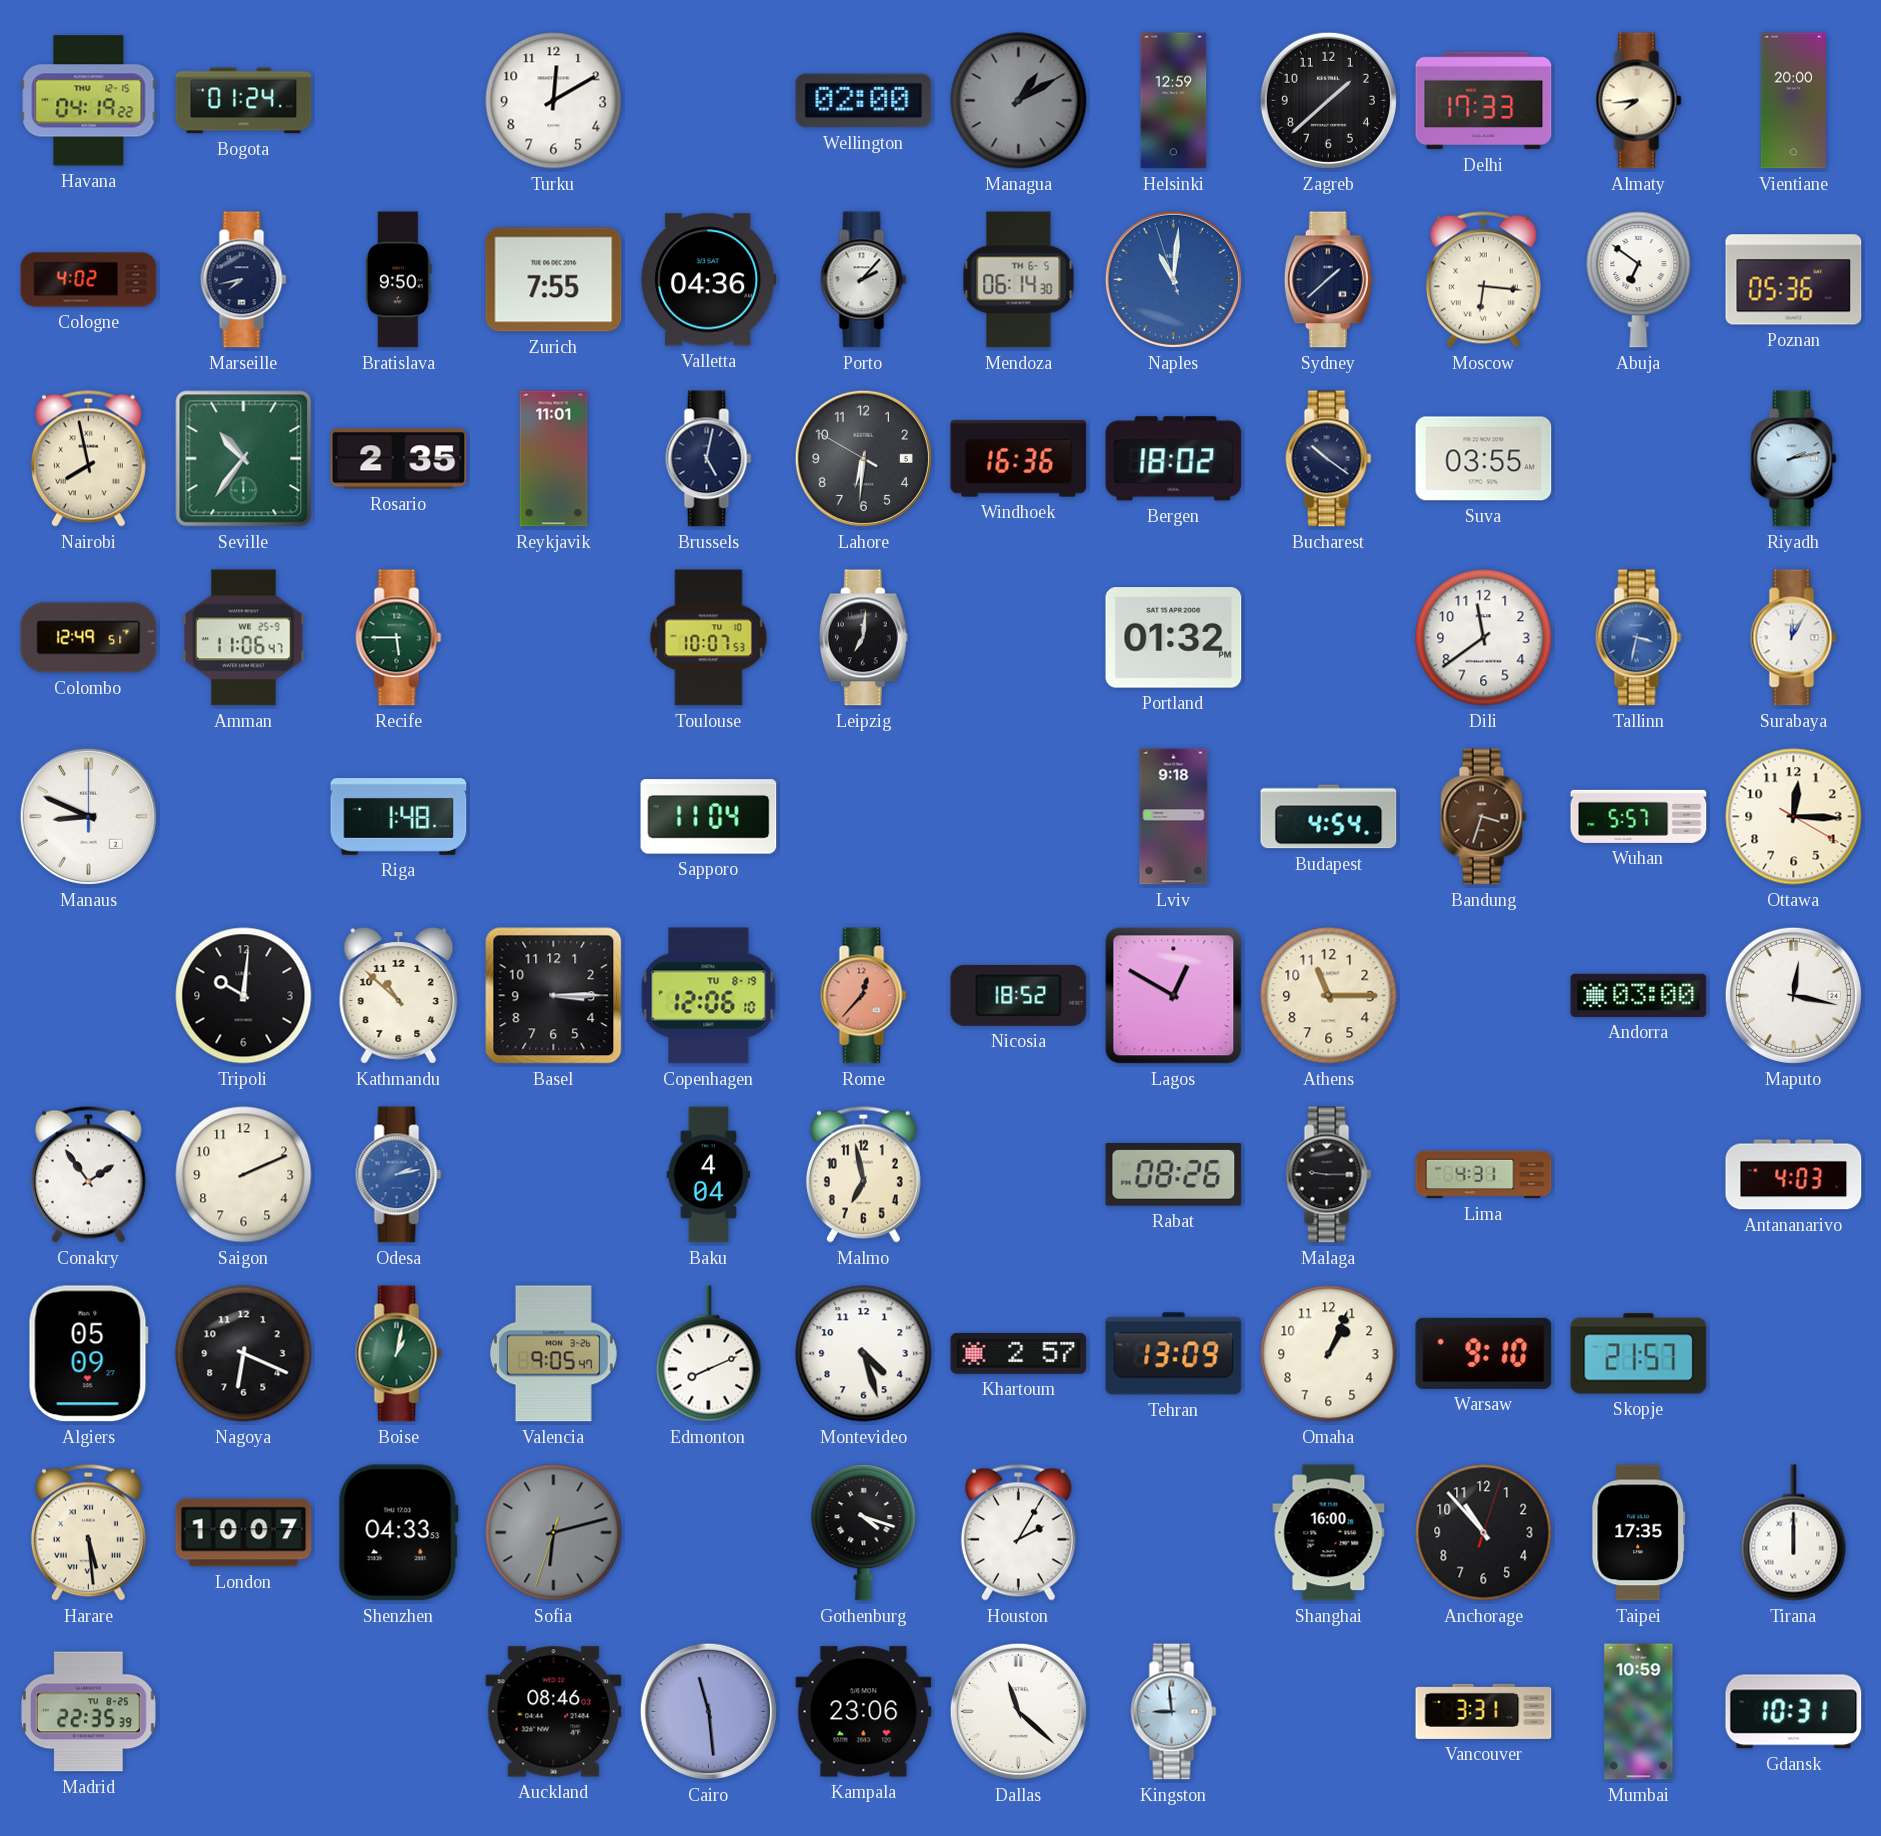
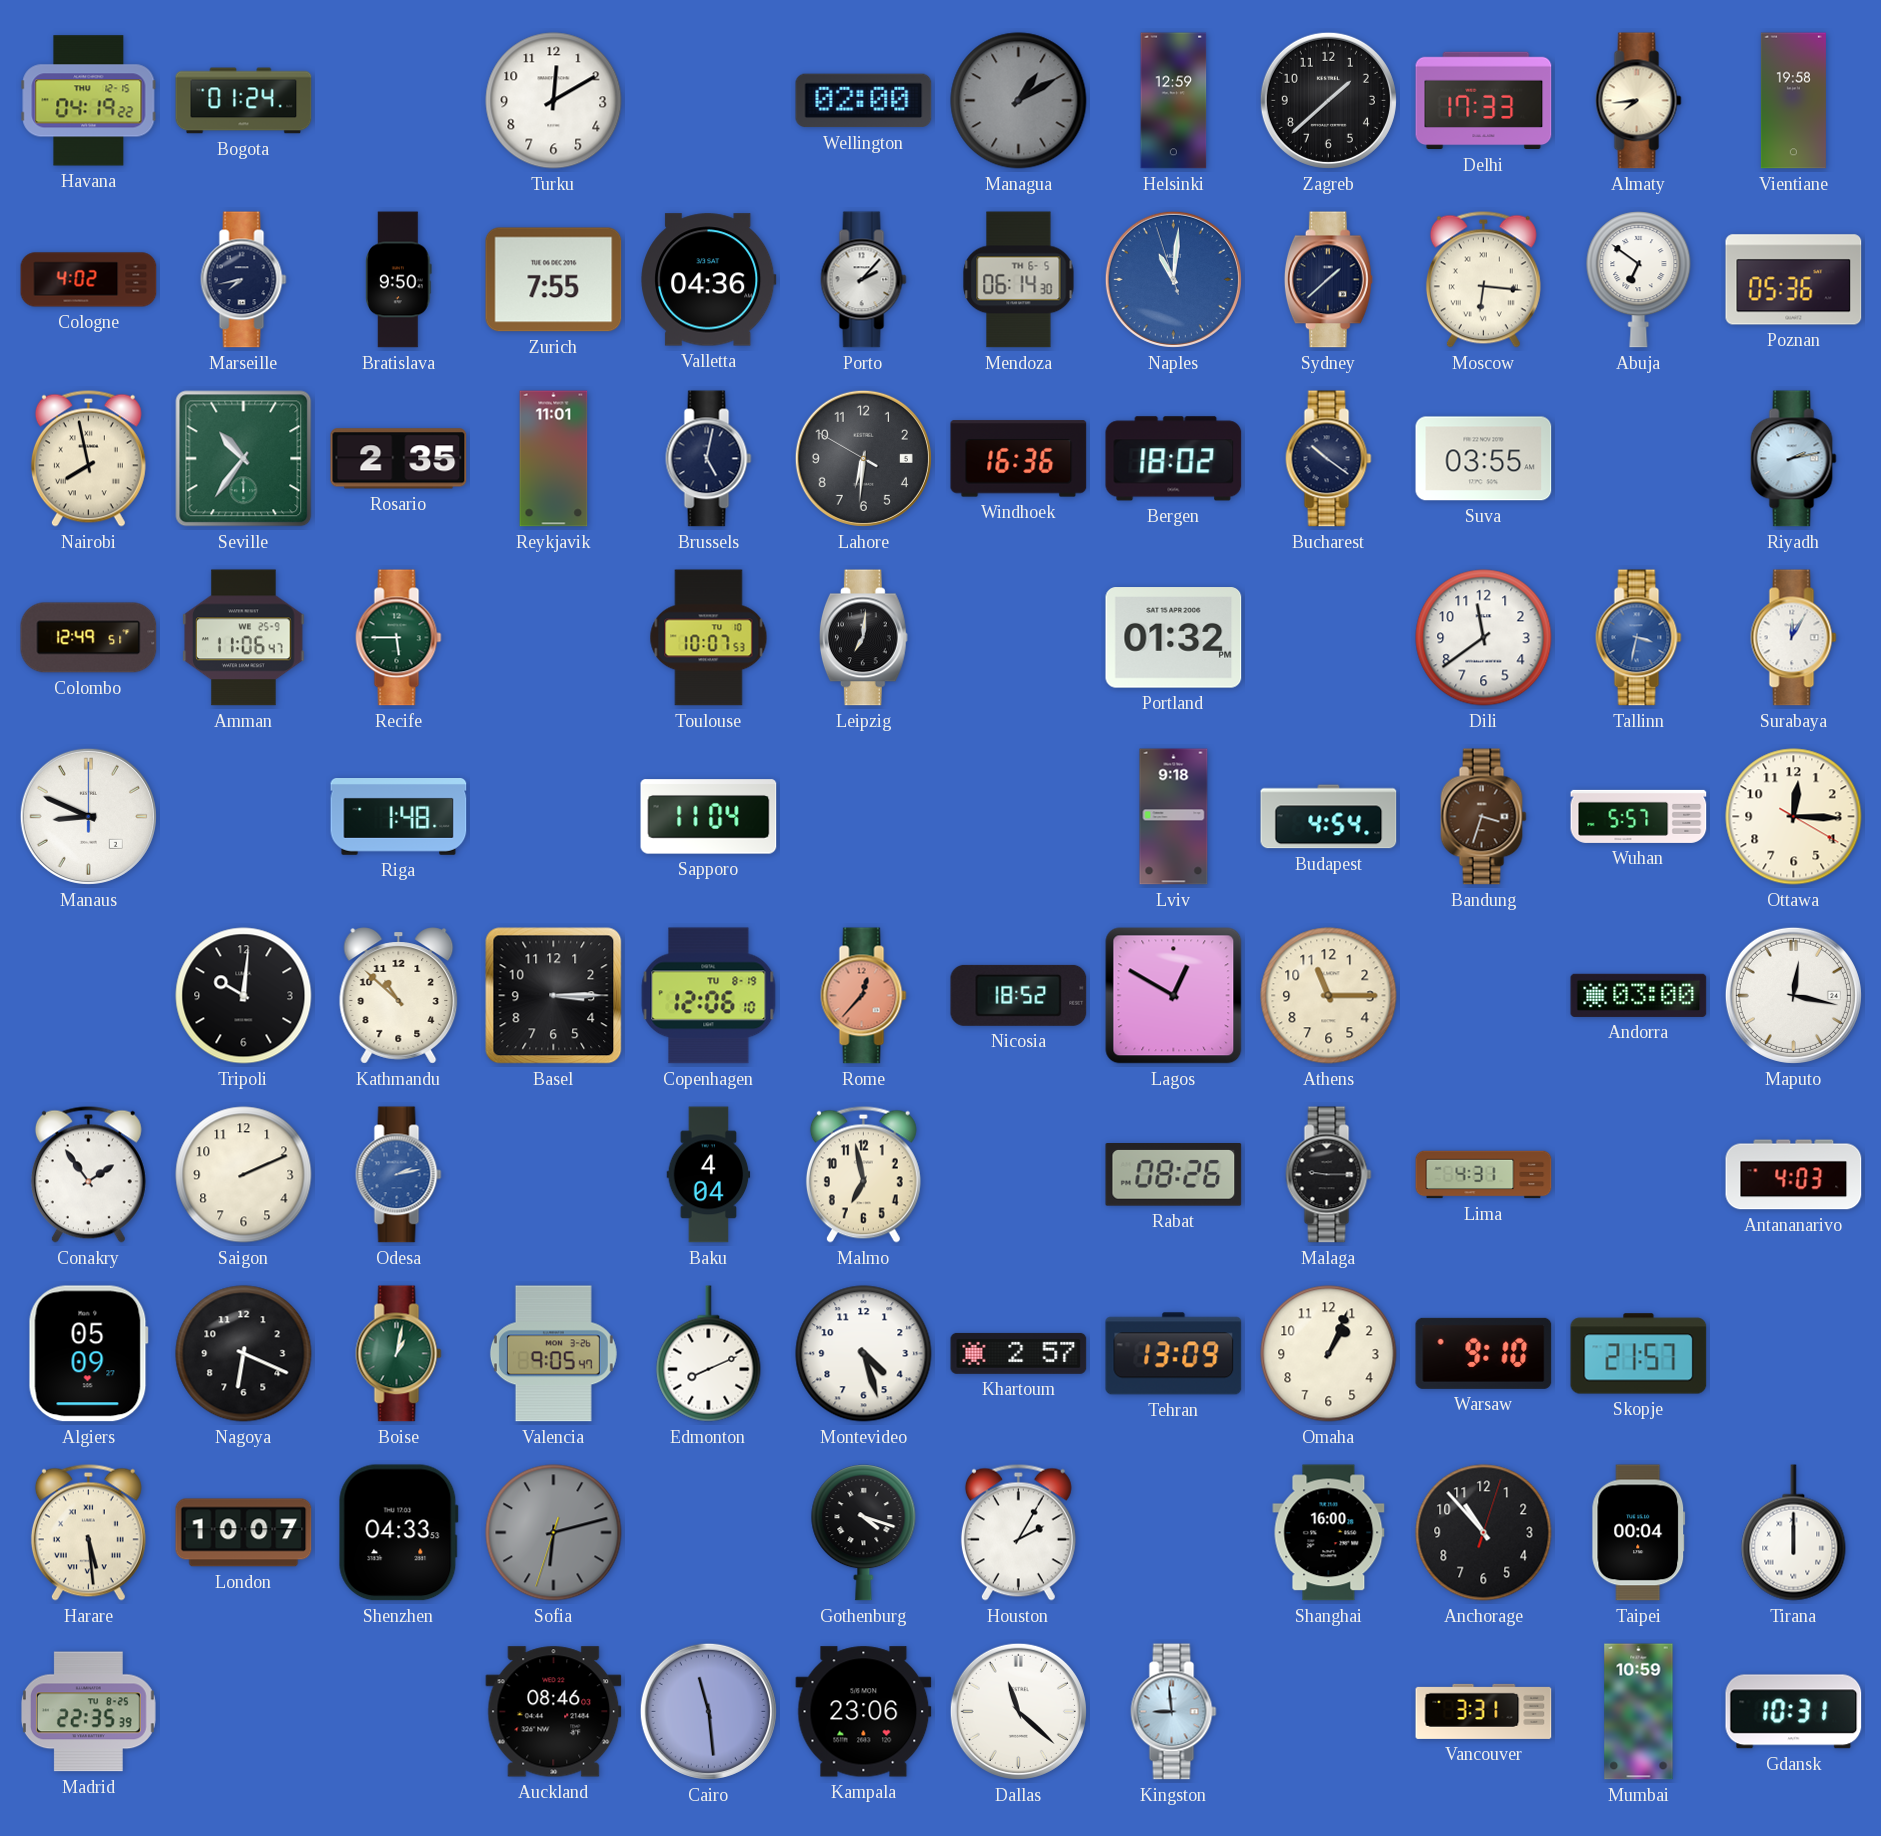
Vientiane: 20:00 -> 19:58 (1793, 101)
Taipei: 17:35 -> 00:04 (1639, 1533)
